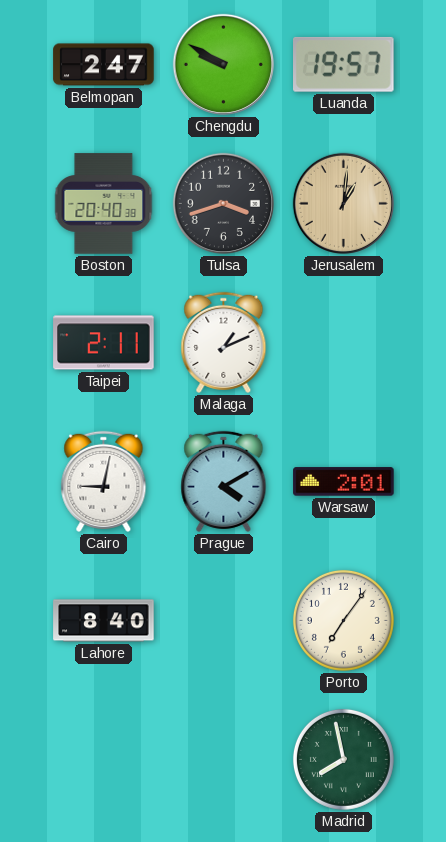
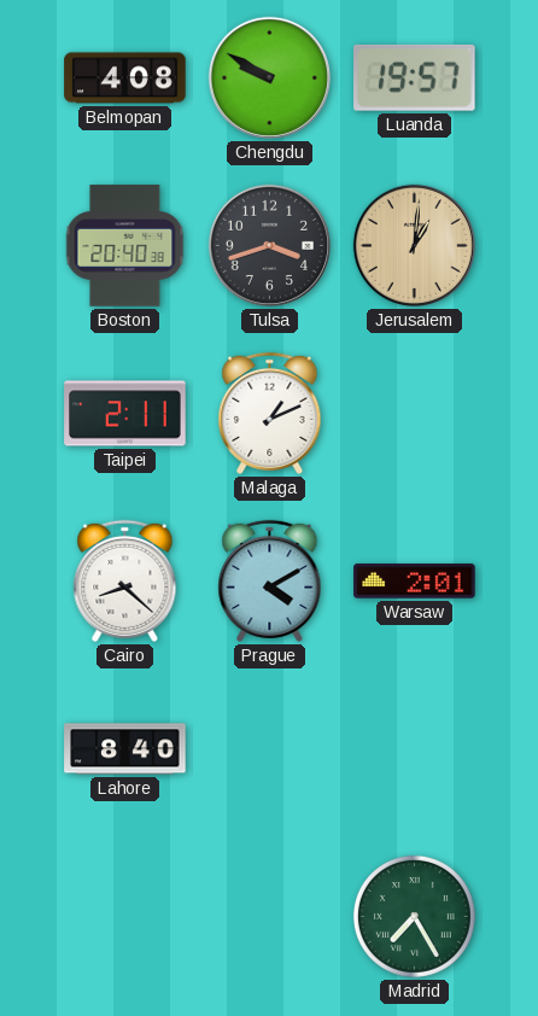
Belmopan: 2:47 -> 4:08 (125, 78)
Cairo: 9:02 -> 8:22 (125, 580)
Porto: 7:06 -> none (343, 620)
Madrid: 7:58 -> 7:25 (414, 916)
